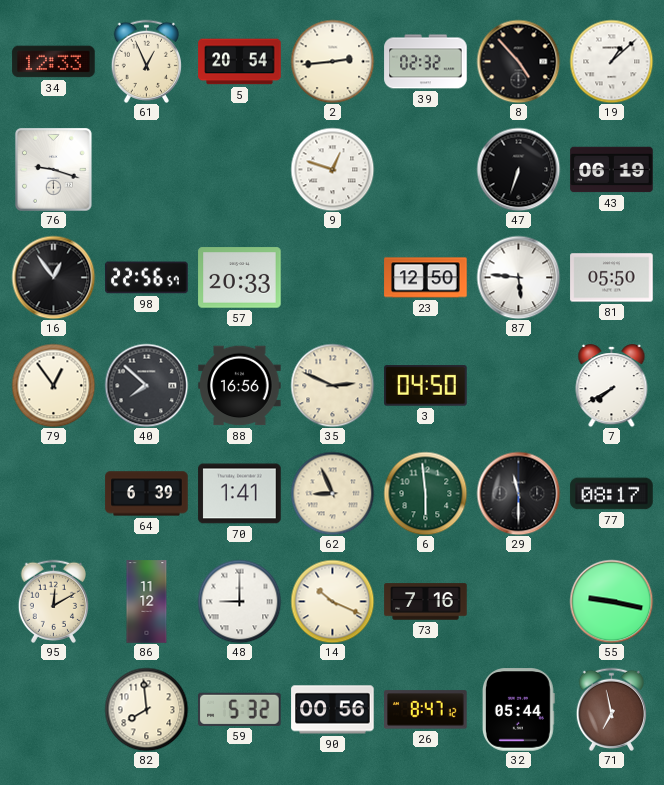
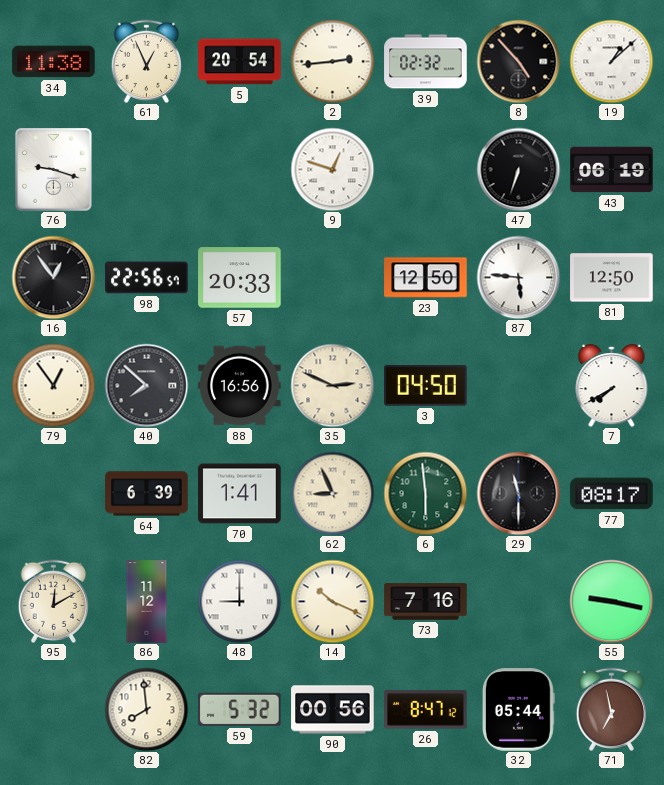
34: 12:33 -> 11:38 (54, 62)
81: 05:50 -> 12:50 (612, 278)
